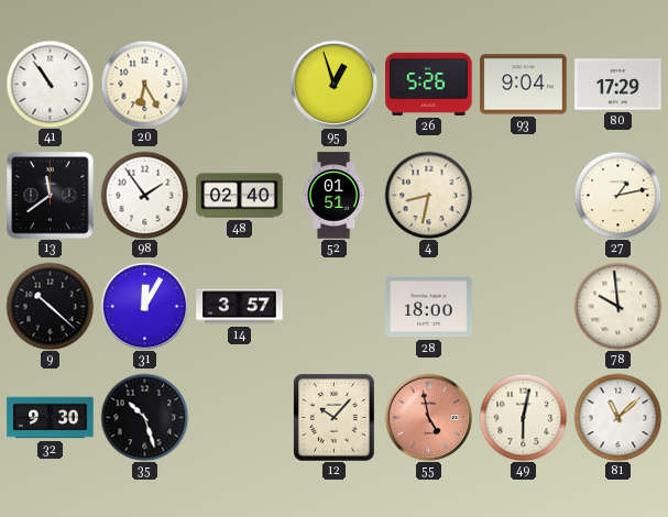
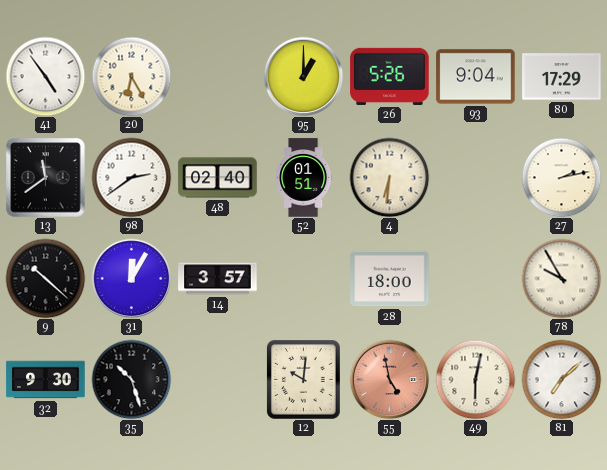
41: 10:54 -> 4:54 (45, 76)
95: 12:57 -> 1:00 (303, 76)
98: 1:54 -> 2:39 (131, 177)
4: 8:32 -> 6:31 (389, 177)
27: 1:13 -> 2:13 (561, 177)
78: 9:59 -> 9:55 (561, 278)
12: 10:07 -> 10:01 (304, 380)
81: 11:08 -> 7:08 (561, 379)
